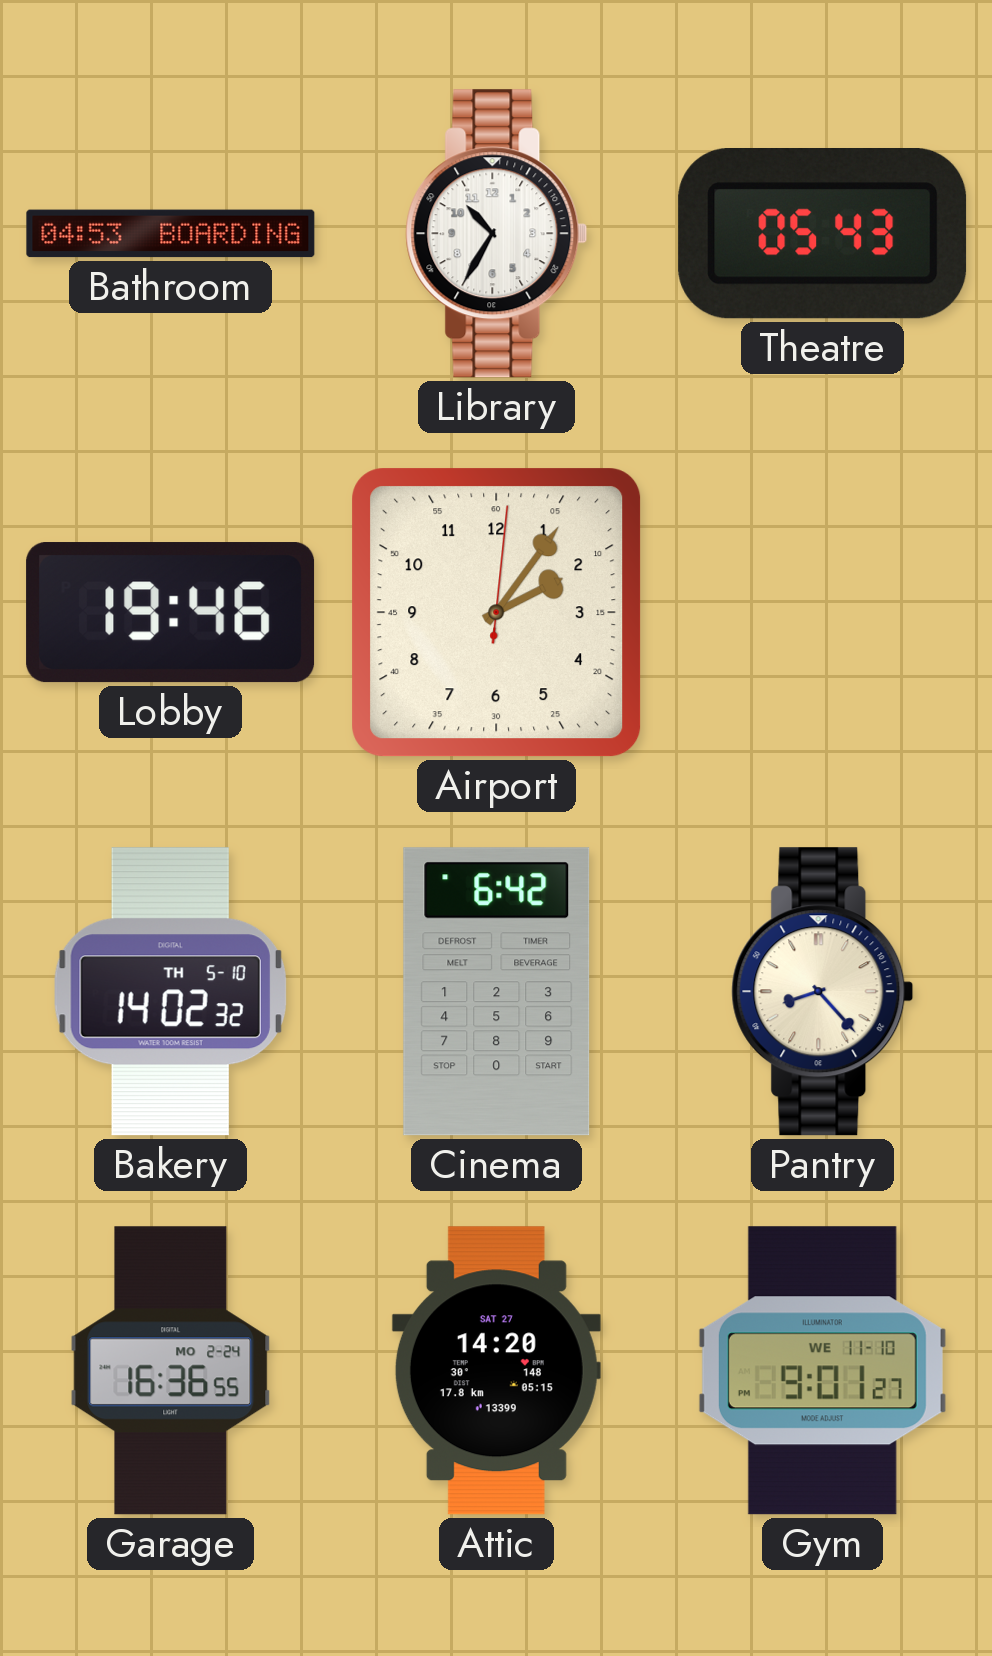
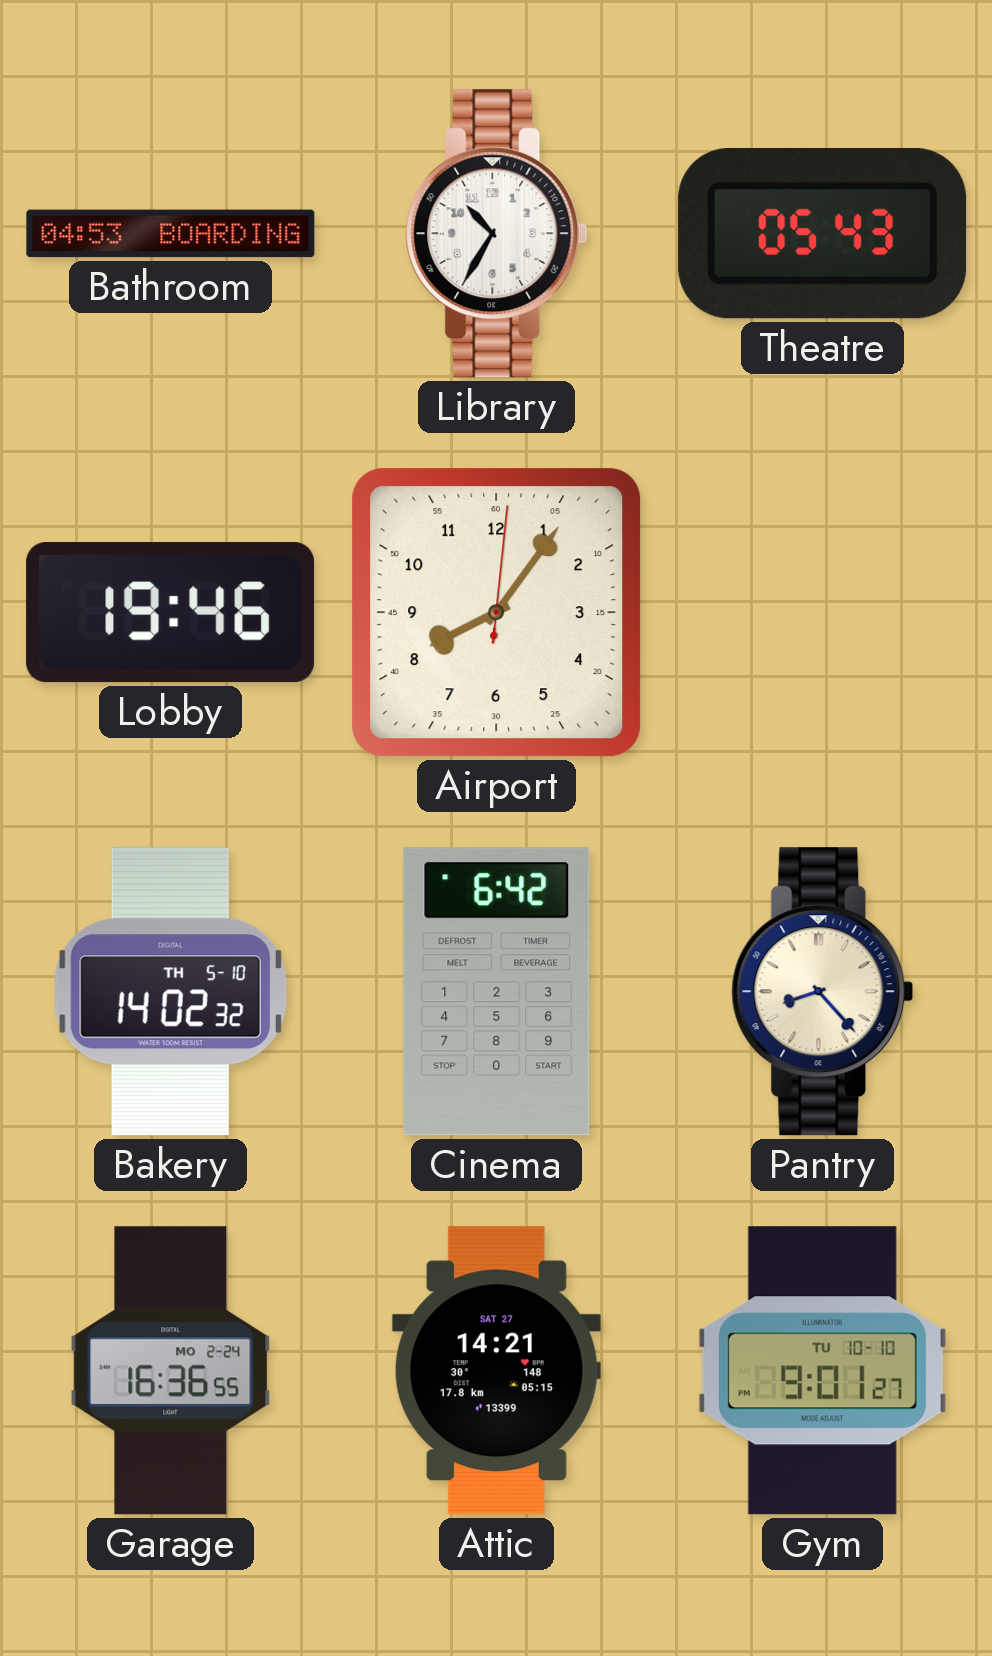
Airport: 2:06 -> 8:06 (497, 613)
Attic: 14:20 -> 14:21 (496, 1371)
Gym date: WE 11-10 -> TU 10-10 (822, 1371)
